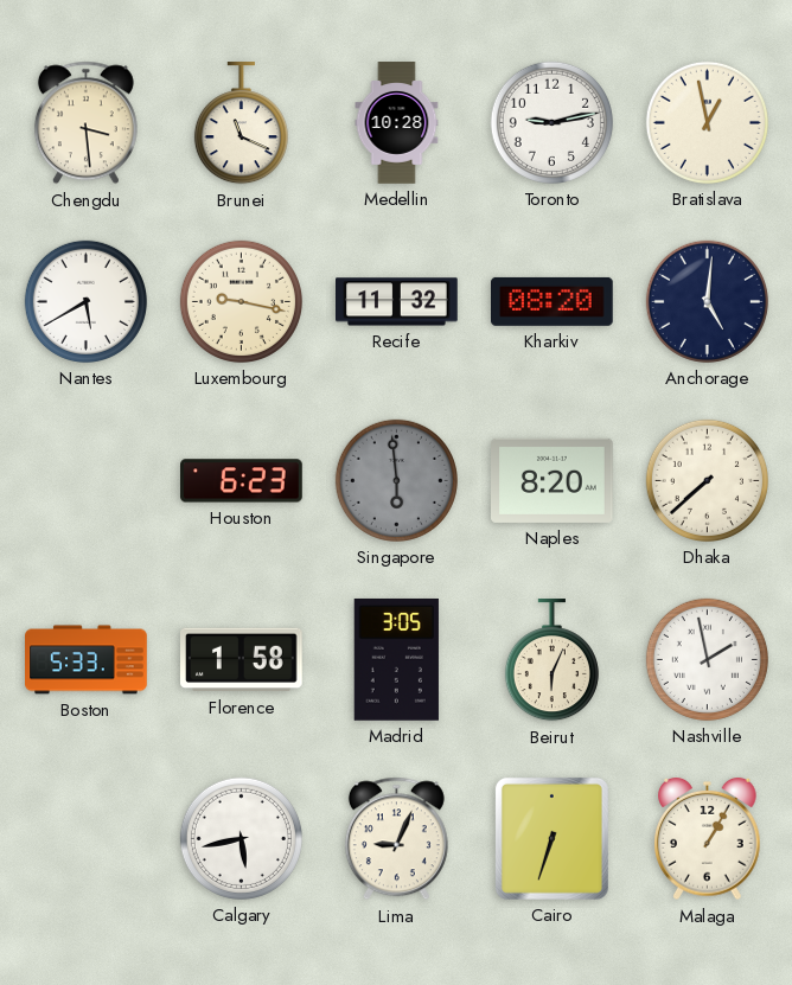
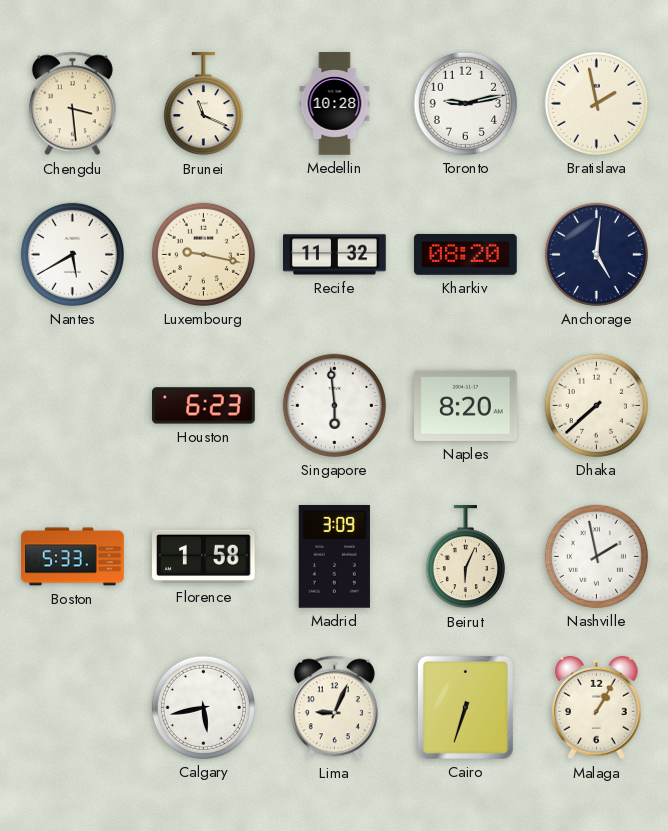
Bratislava: 12:58 -> 1:58 (596, 103)
Singapore dial: grey -> white (334, 405)
Madrid: 3:05 -> 3:09 (334, 556)
